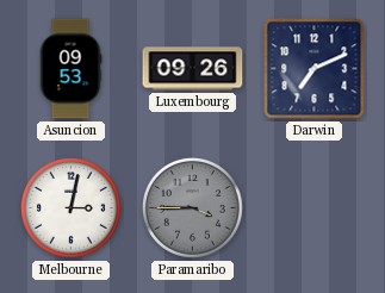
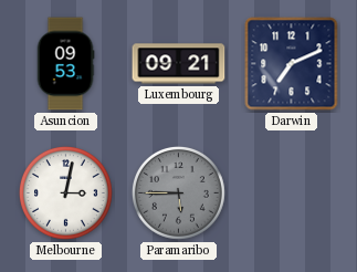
Luxembourg: 09:26 -> 09:21 (179, 64)
Paramaribo: 3:45 -> 5:45 (178, 192)
